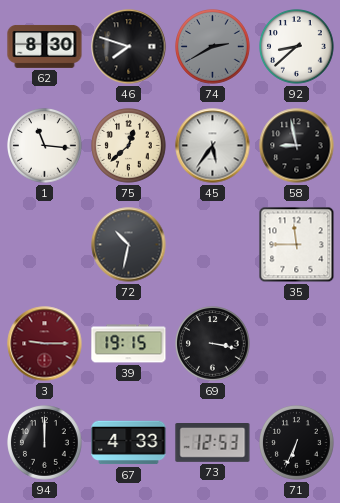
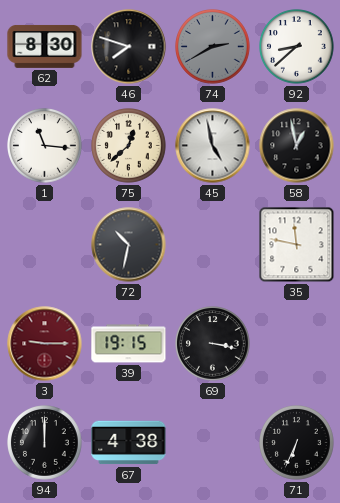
45: 5:36 -> 4:58 (213, 146)
58: 8:58 -> 12:58 (297, 146)
35: 11:45 -> 11:47 (297, 245)
67: 4:33 -> 4:38 (129, 443)
73: 12:53 -> none (213, 443)
